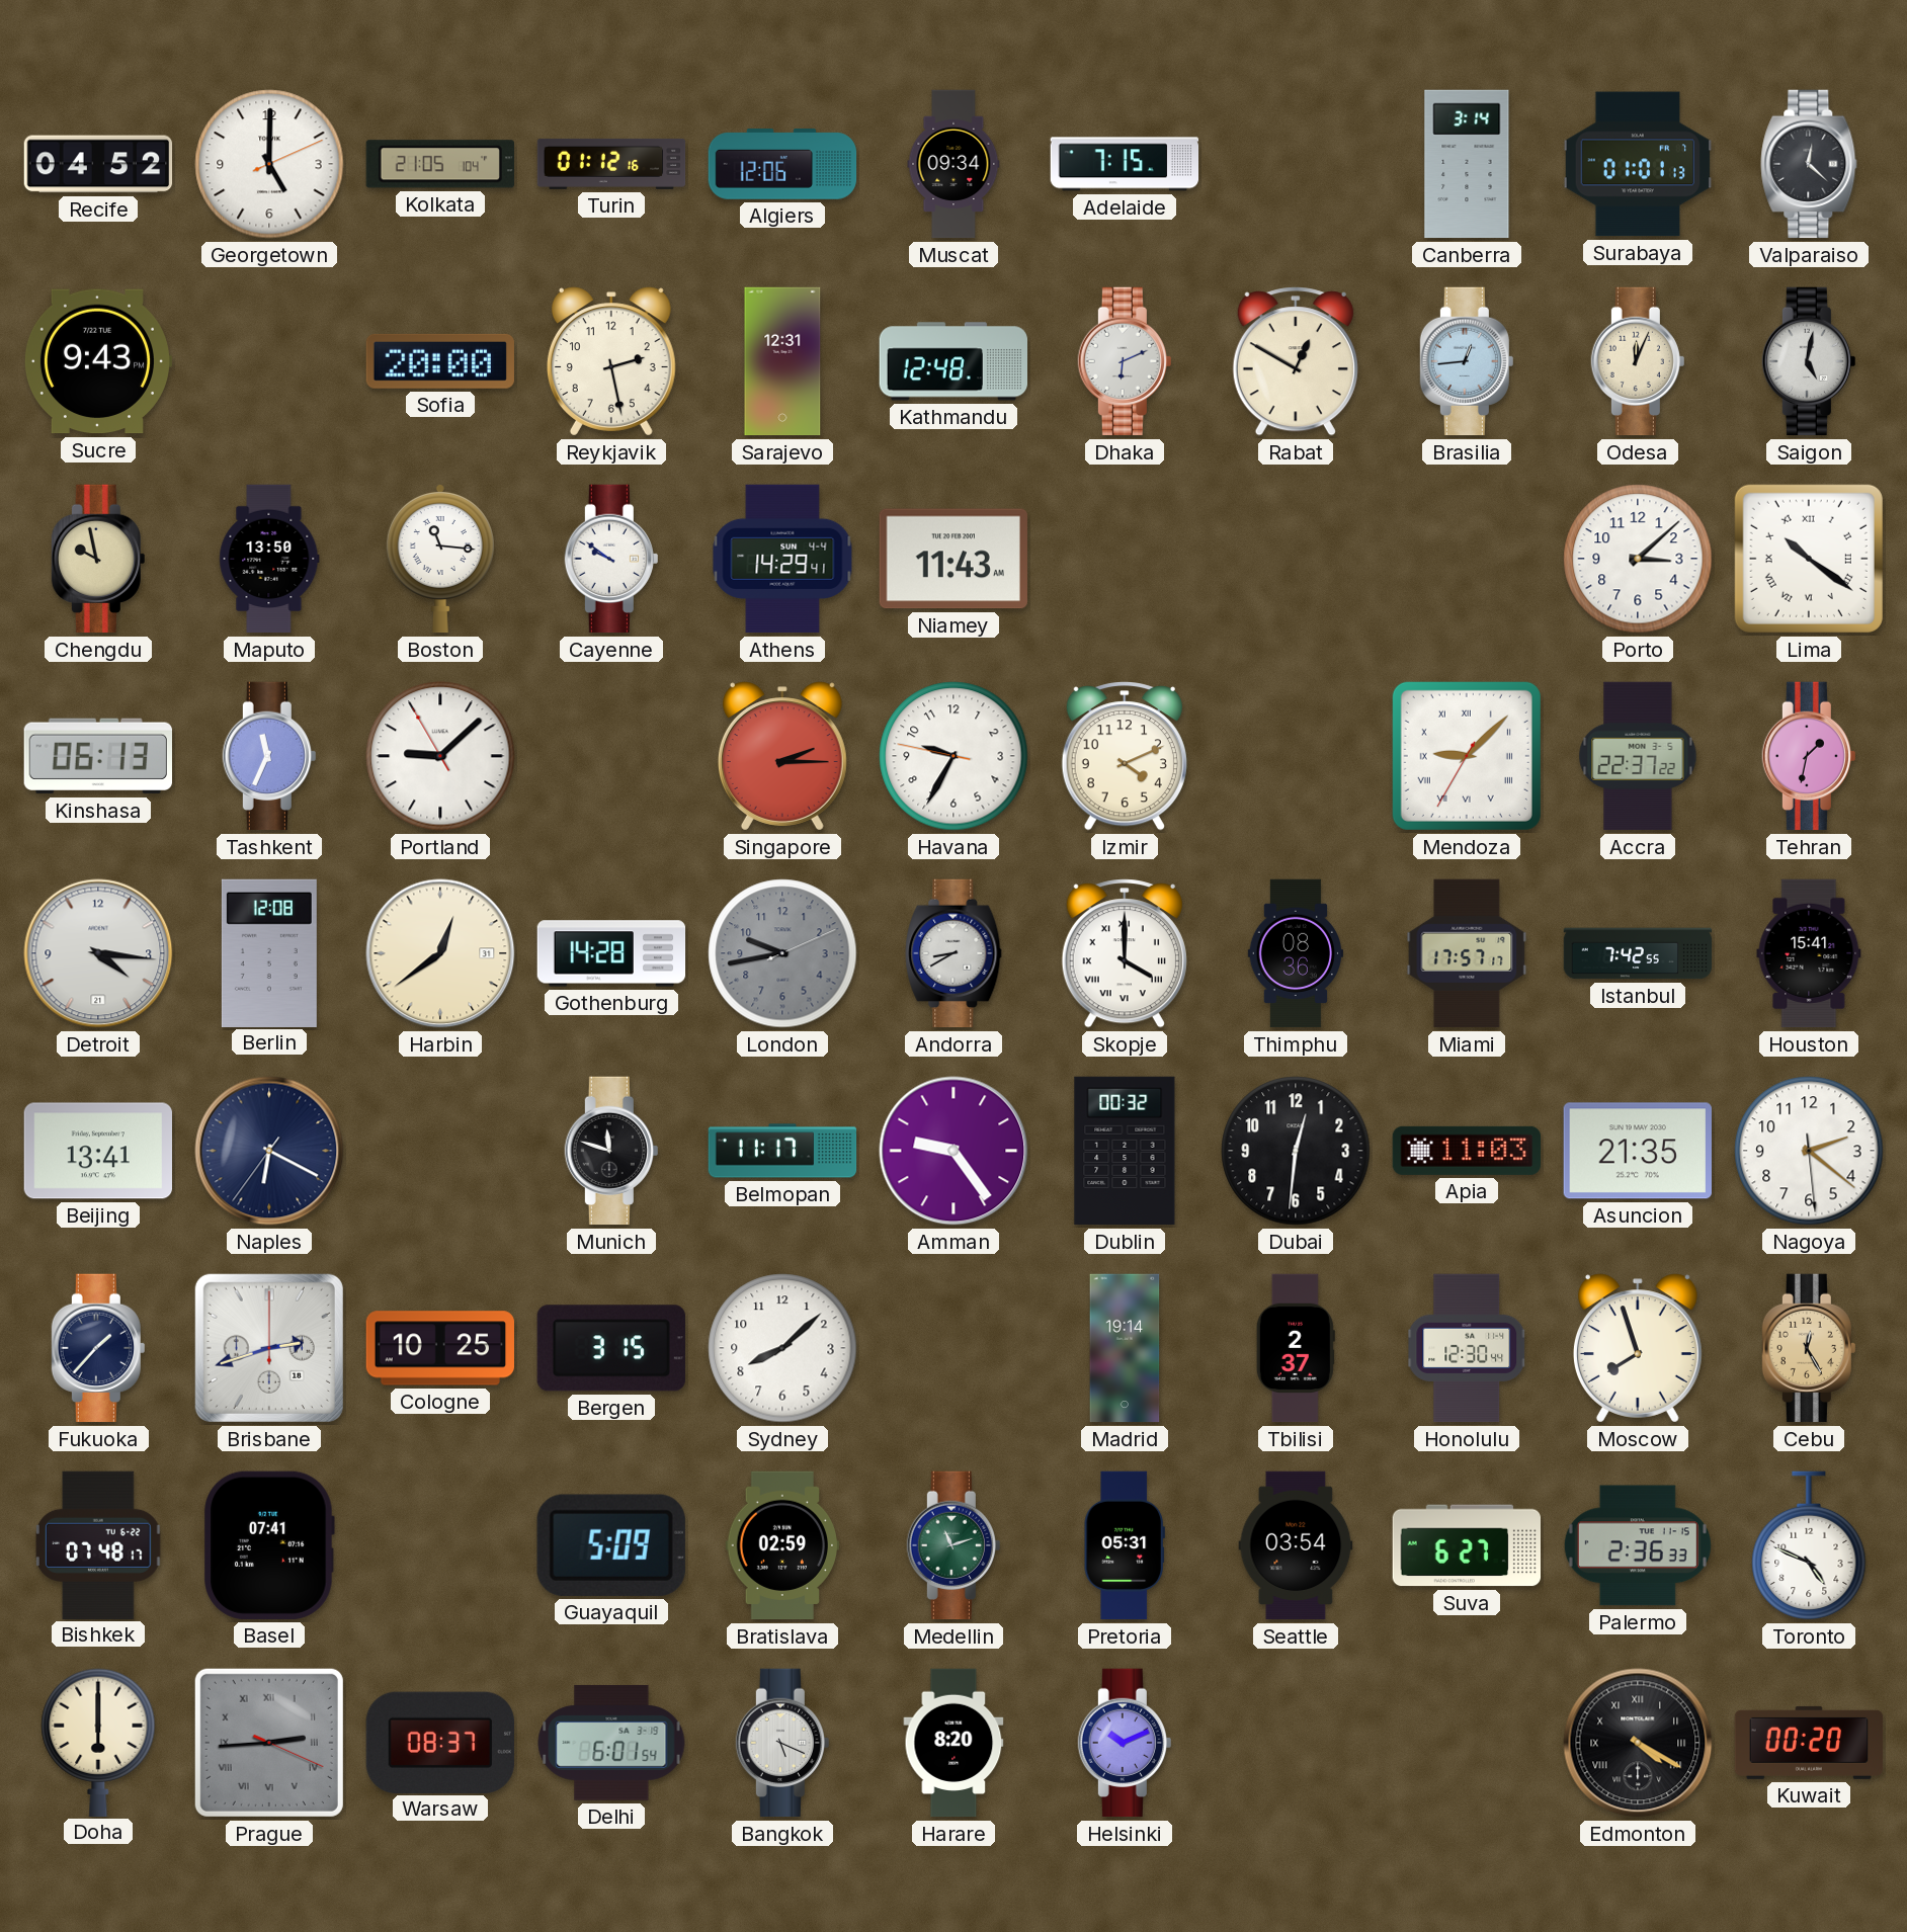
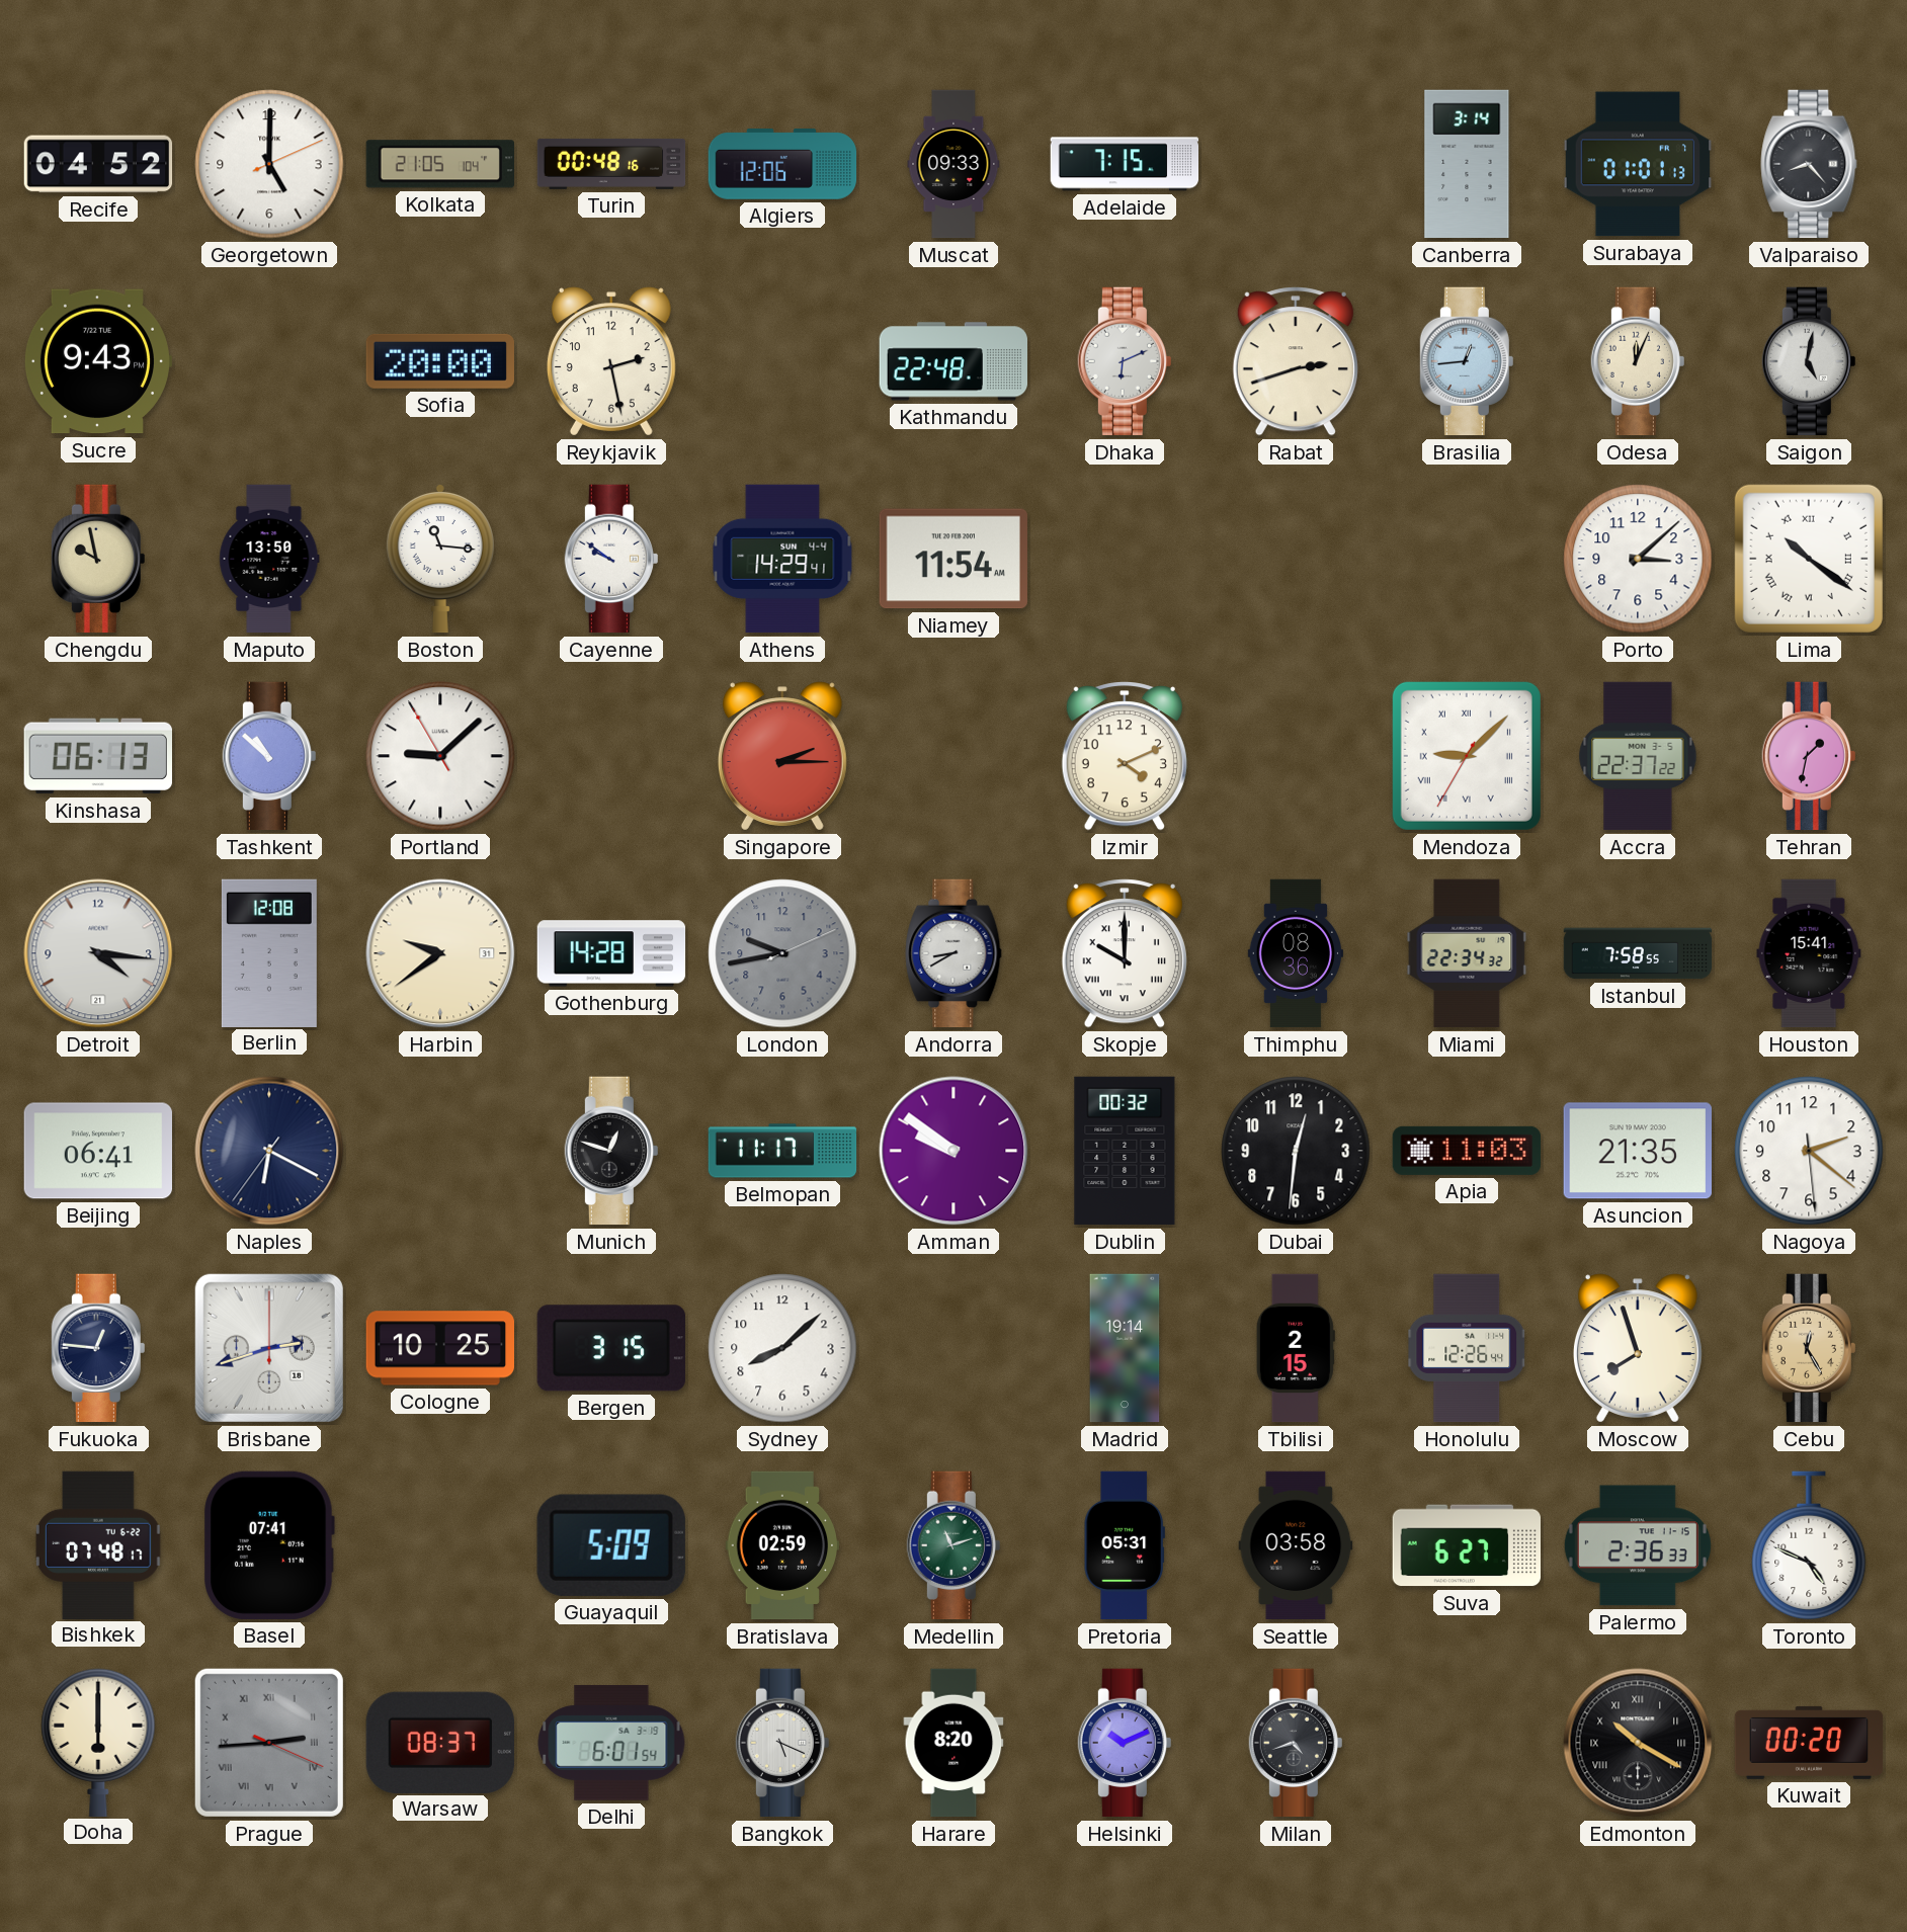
Turin: 01:12 -> 00:48 (611, 164)
Muscat: 09:34 -> 09:33 (953, 164)
Valparaiso: 12:22 -> 8:23 (1809, 164)
Sarajevo: 12:31 -> none (782, 361)
Kathmandu: 12:48 -> 22:48 (952, 361)
Rabat: 12:50 -> 2:42 (1296, 361)
Niamey: 11:43 -> 11:54 (953, 559)
Tashkent: 11:34 -> 10:52 (269, 756)
Havana: 9:34 -> none (953, 756)
Harbin: 12:39 -> 9:39 (440, 953)
Skopje: 4:00 -> 10:00 (1125, 953)
Miami: 17:57 -> 22:34 (1467, 953)
Istanbul: 7:42 -> 7:58 (1638, 953)
Beijing: 13:41 -> 06:41 (97, 1151)
Munich: 11:48 -> 12:48 (611, 1151)
Amman: 9:24 -> 9:51 (953, 1151)
Fukuoka: 1:37 -> 12:46 (98, 1348)
Tbilisi: 2:37 -> 2:15 (1296, 1348)
Honolulu: 12:30 -> 12:26 (1467, 1348)
Seattle: 03:54 -> 03:58 (1296, 1545)
Milan: none -> 4:42 (1296, 1743)
Edmonton: 4:20 -> 10:20 (1638, 1743)
